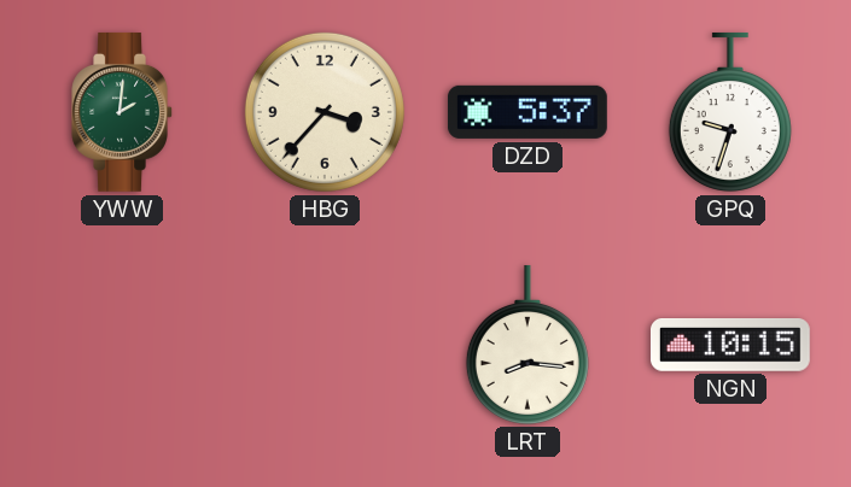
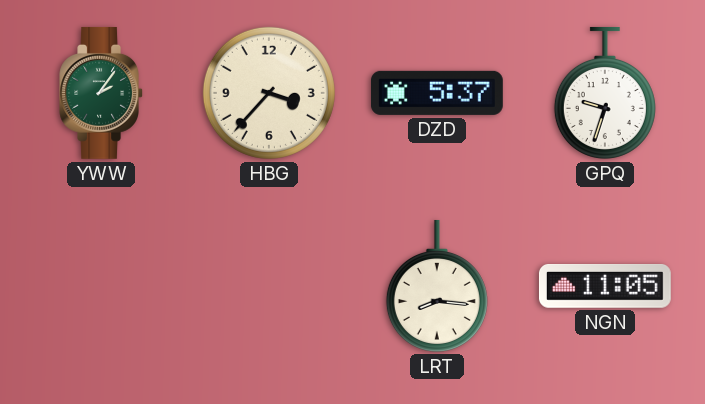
YWW: 2:01 -> 2:06 (101, 93)
NGN: 10:15 -> 11:05 (605, 287)
